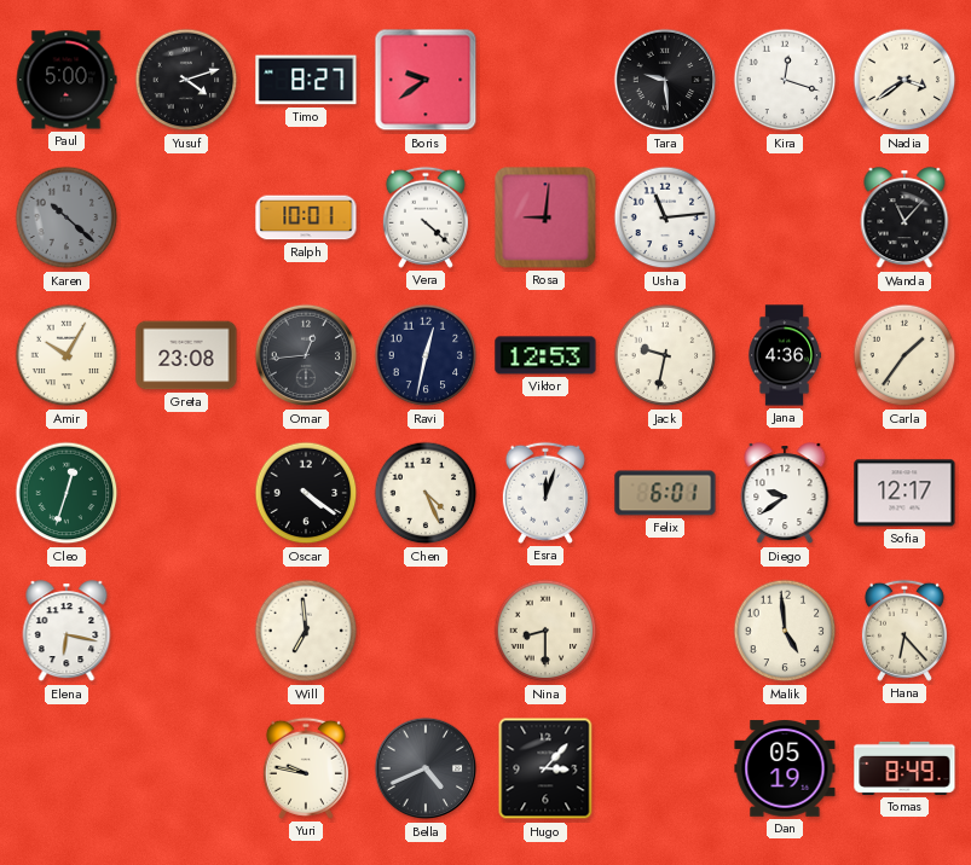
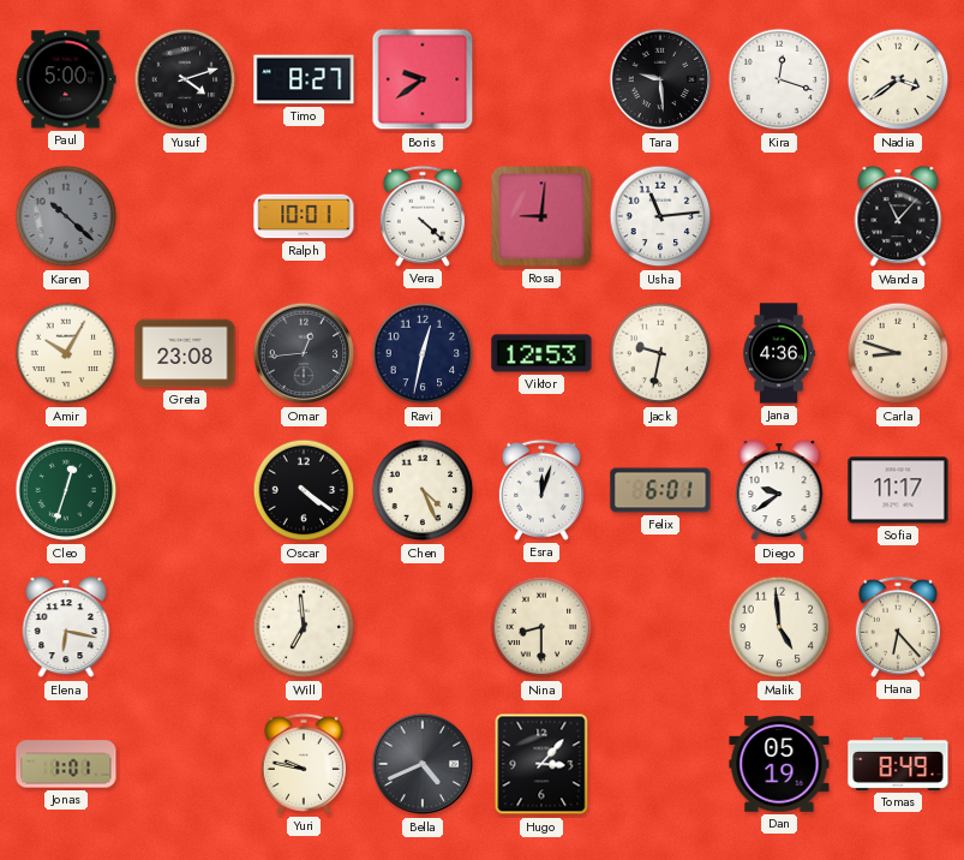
Carla: 1:36 -> 8:48 (898, 353)
Sofia: 12:17 -> 11:17 (898, 490)
Jonas: none -> 1:01 (66, 764)
